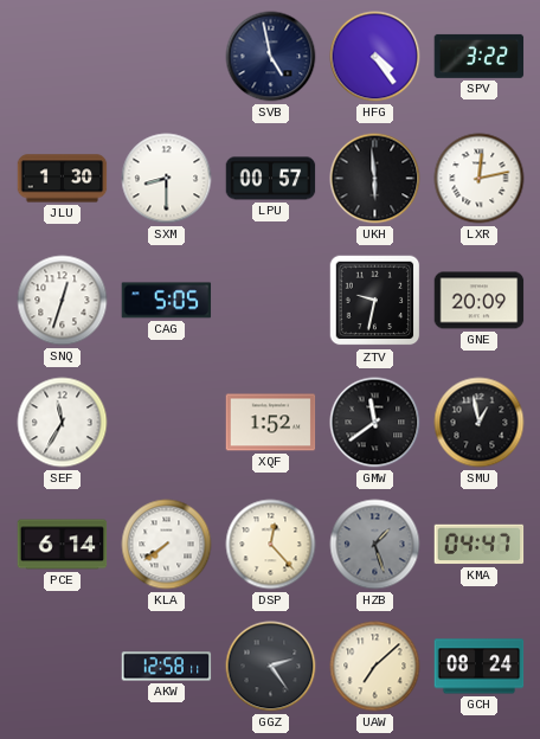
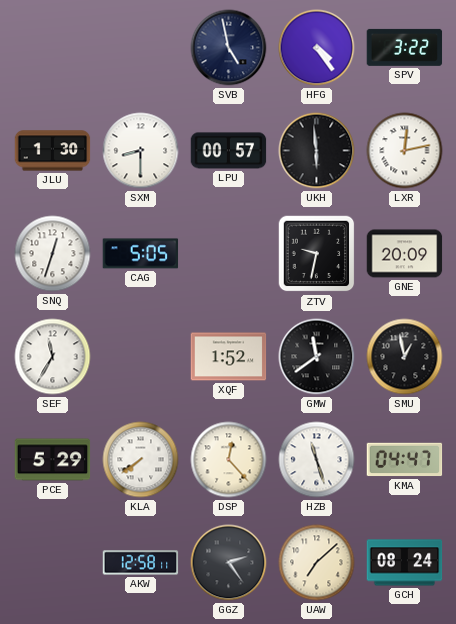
PCE: 6:14 -> 5:29 (53, 460)
HZB: 1:27 -> 11:27 (317, 460)
HZB dial: grey -> white (317, 460)
